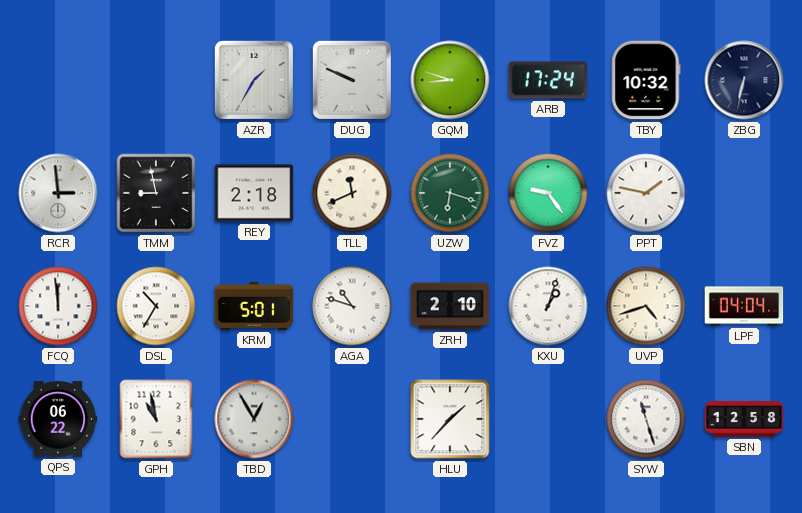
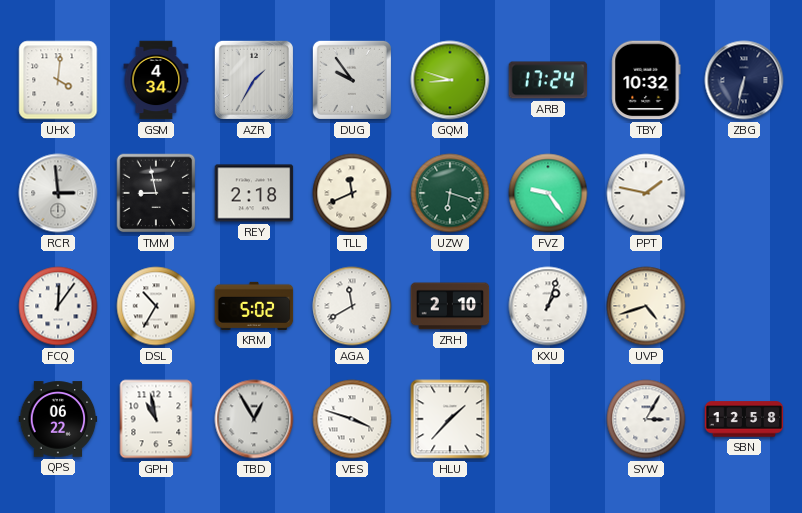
UHX: none -> 4:01 (58, 80)
GSM: none -> 4:34 (156, 80)
DUG: 9:49 -> 9:54 (352, 80)
FCQ: 11:59 -> 12:06 (58, 306)
KRM: 5:01 -> 5:02 (254, 306)
AGA: 10:48 -> 11:40 (352, 306)
LPF: 04:04 -> none (744, 306)
VES: none -> 3:48 (352, 419)
SYW: 11:27 -> 3:05 (646, 419)
